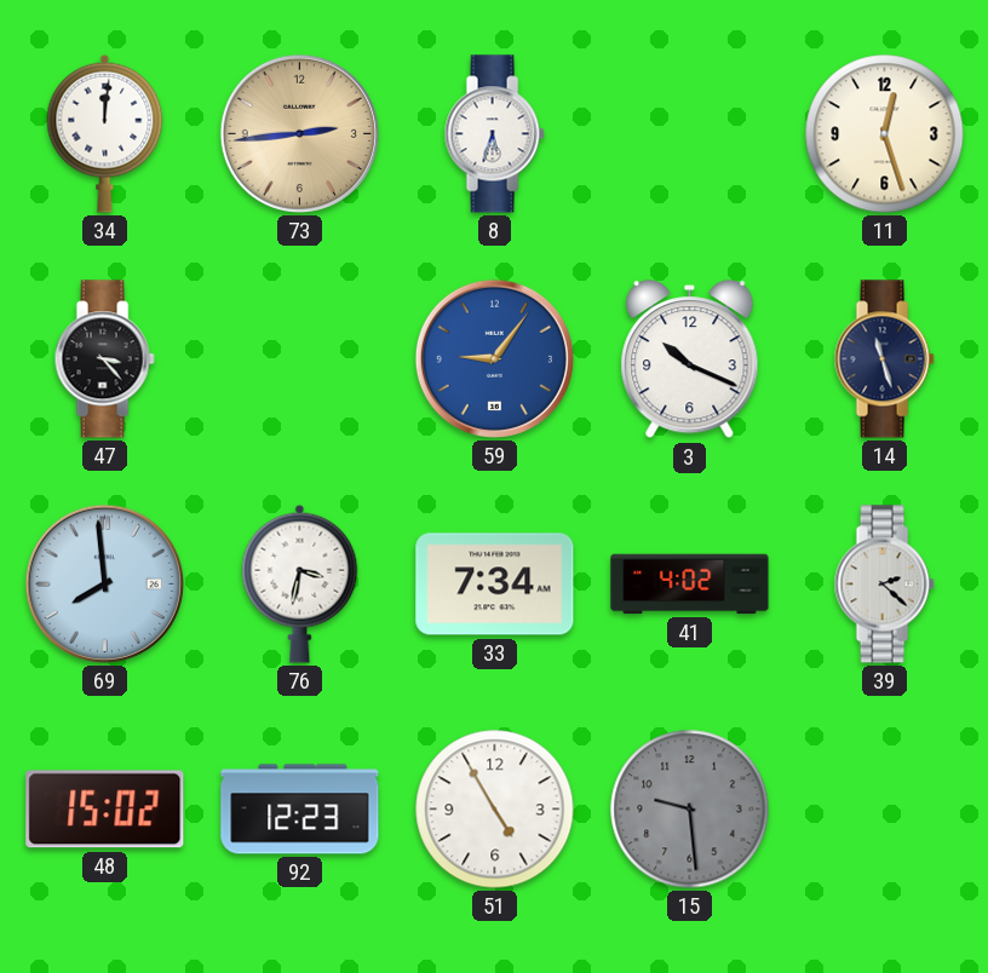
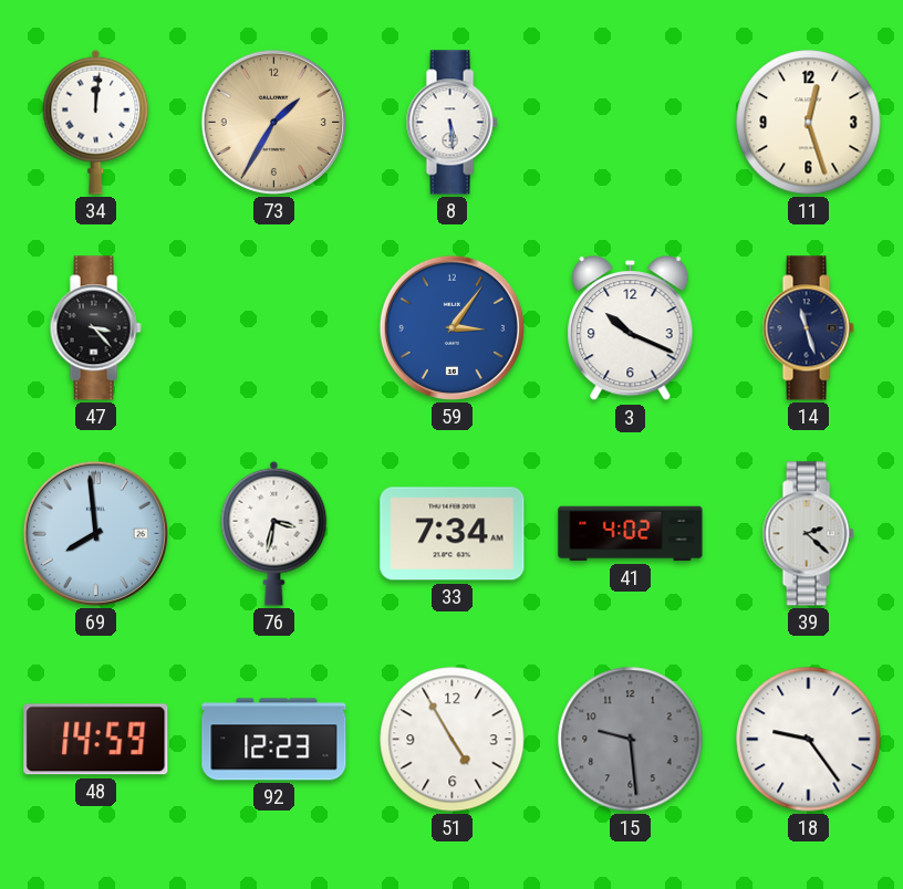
73: 2:44 -> 1:35 (273, 122)
8: 5:33 -> 5:29 (451, 123)
59: 9:06 -> 3:06 (451, 327)
48: 15:02 -> 14:59 (96, 740)
18: none -> 9:24 (809, 740)
